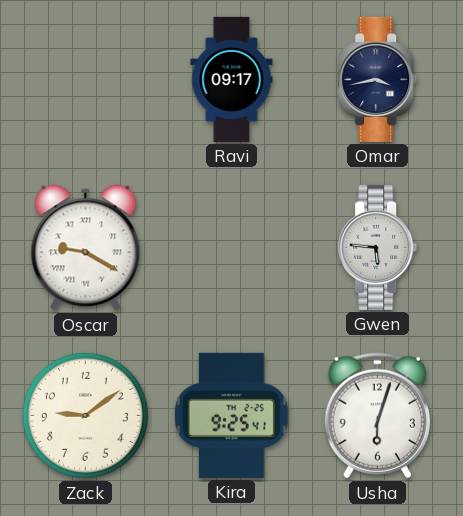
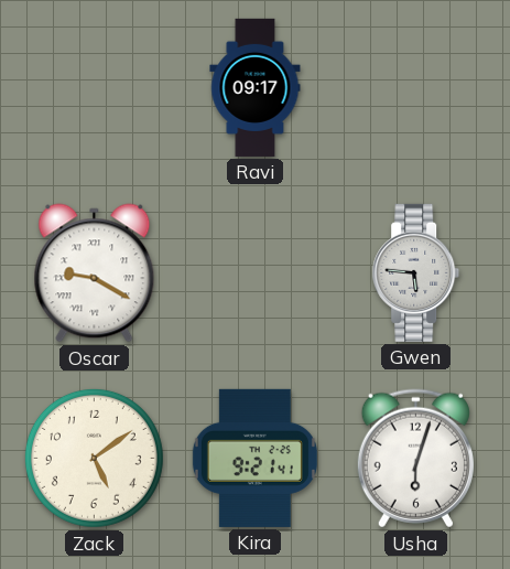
Omar: 3:43 -> none (378, 79)
Zack: 9:09 -> 5:09 (94, 458)
Kira: 9:25 -> 9:21 (254, 458)
